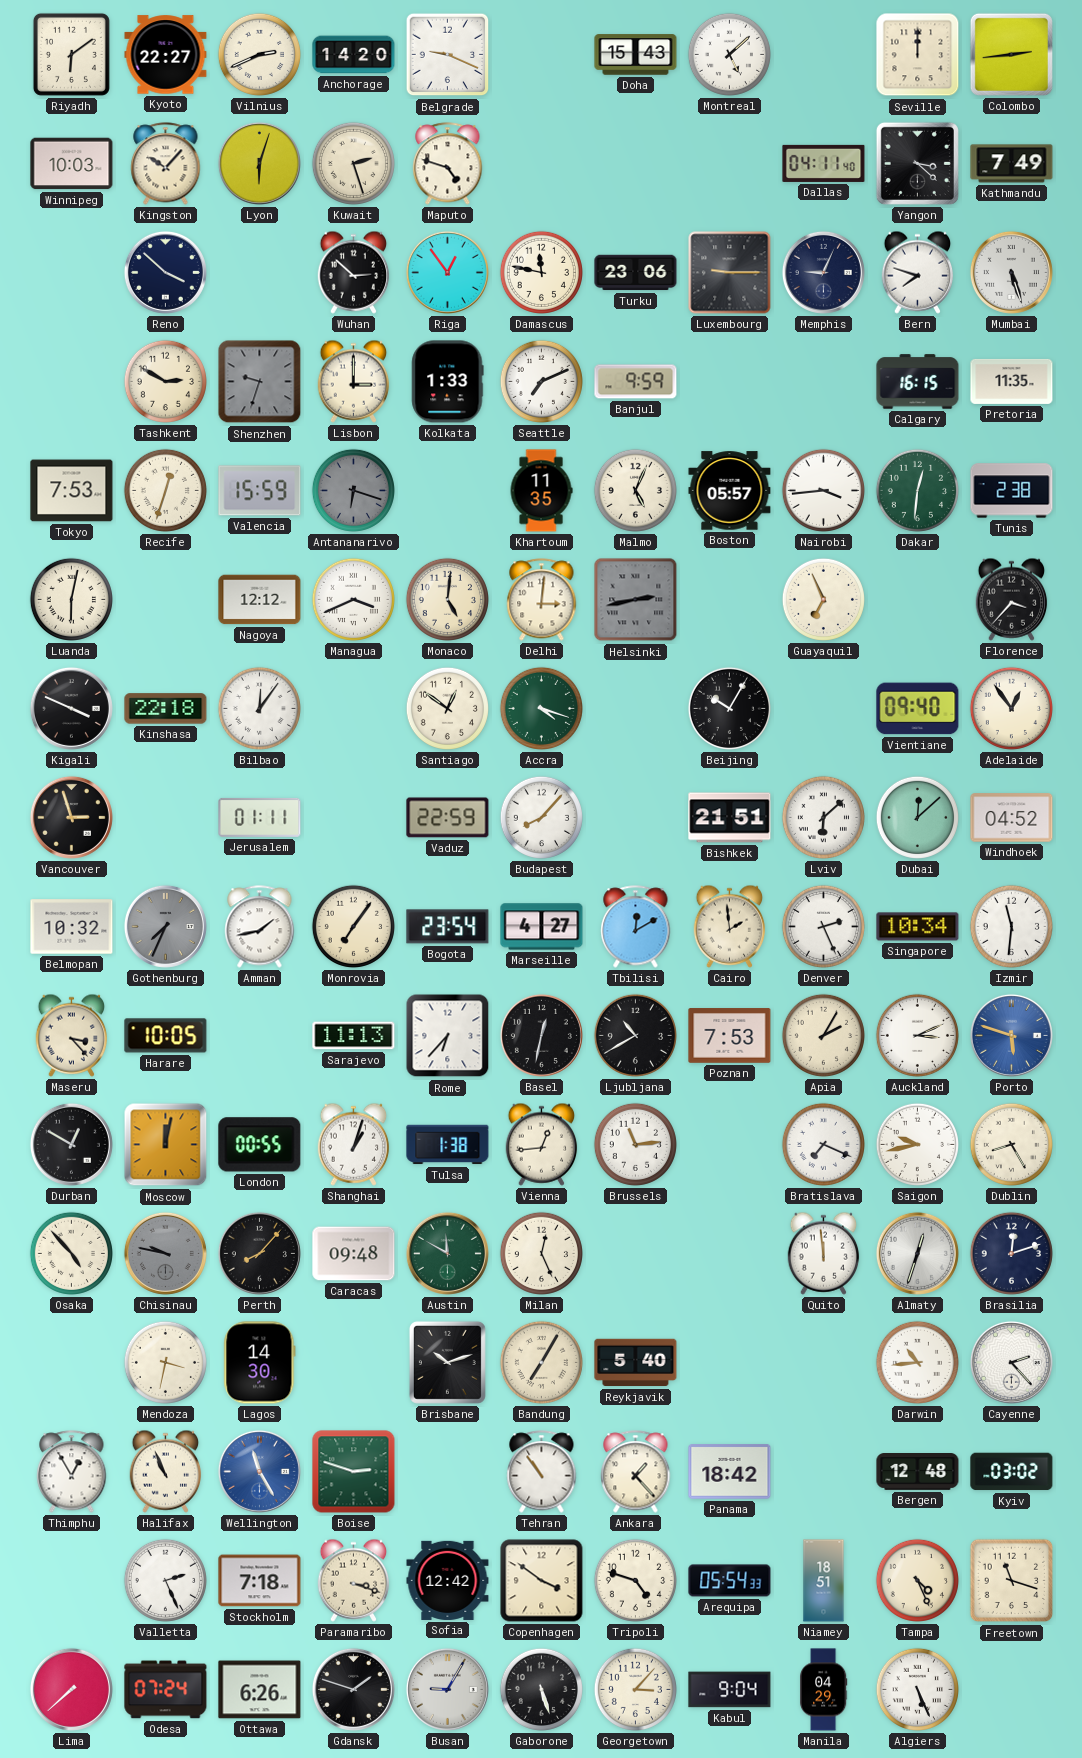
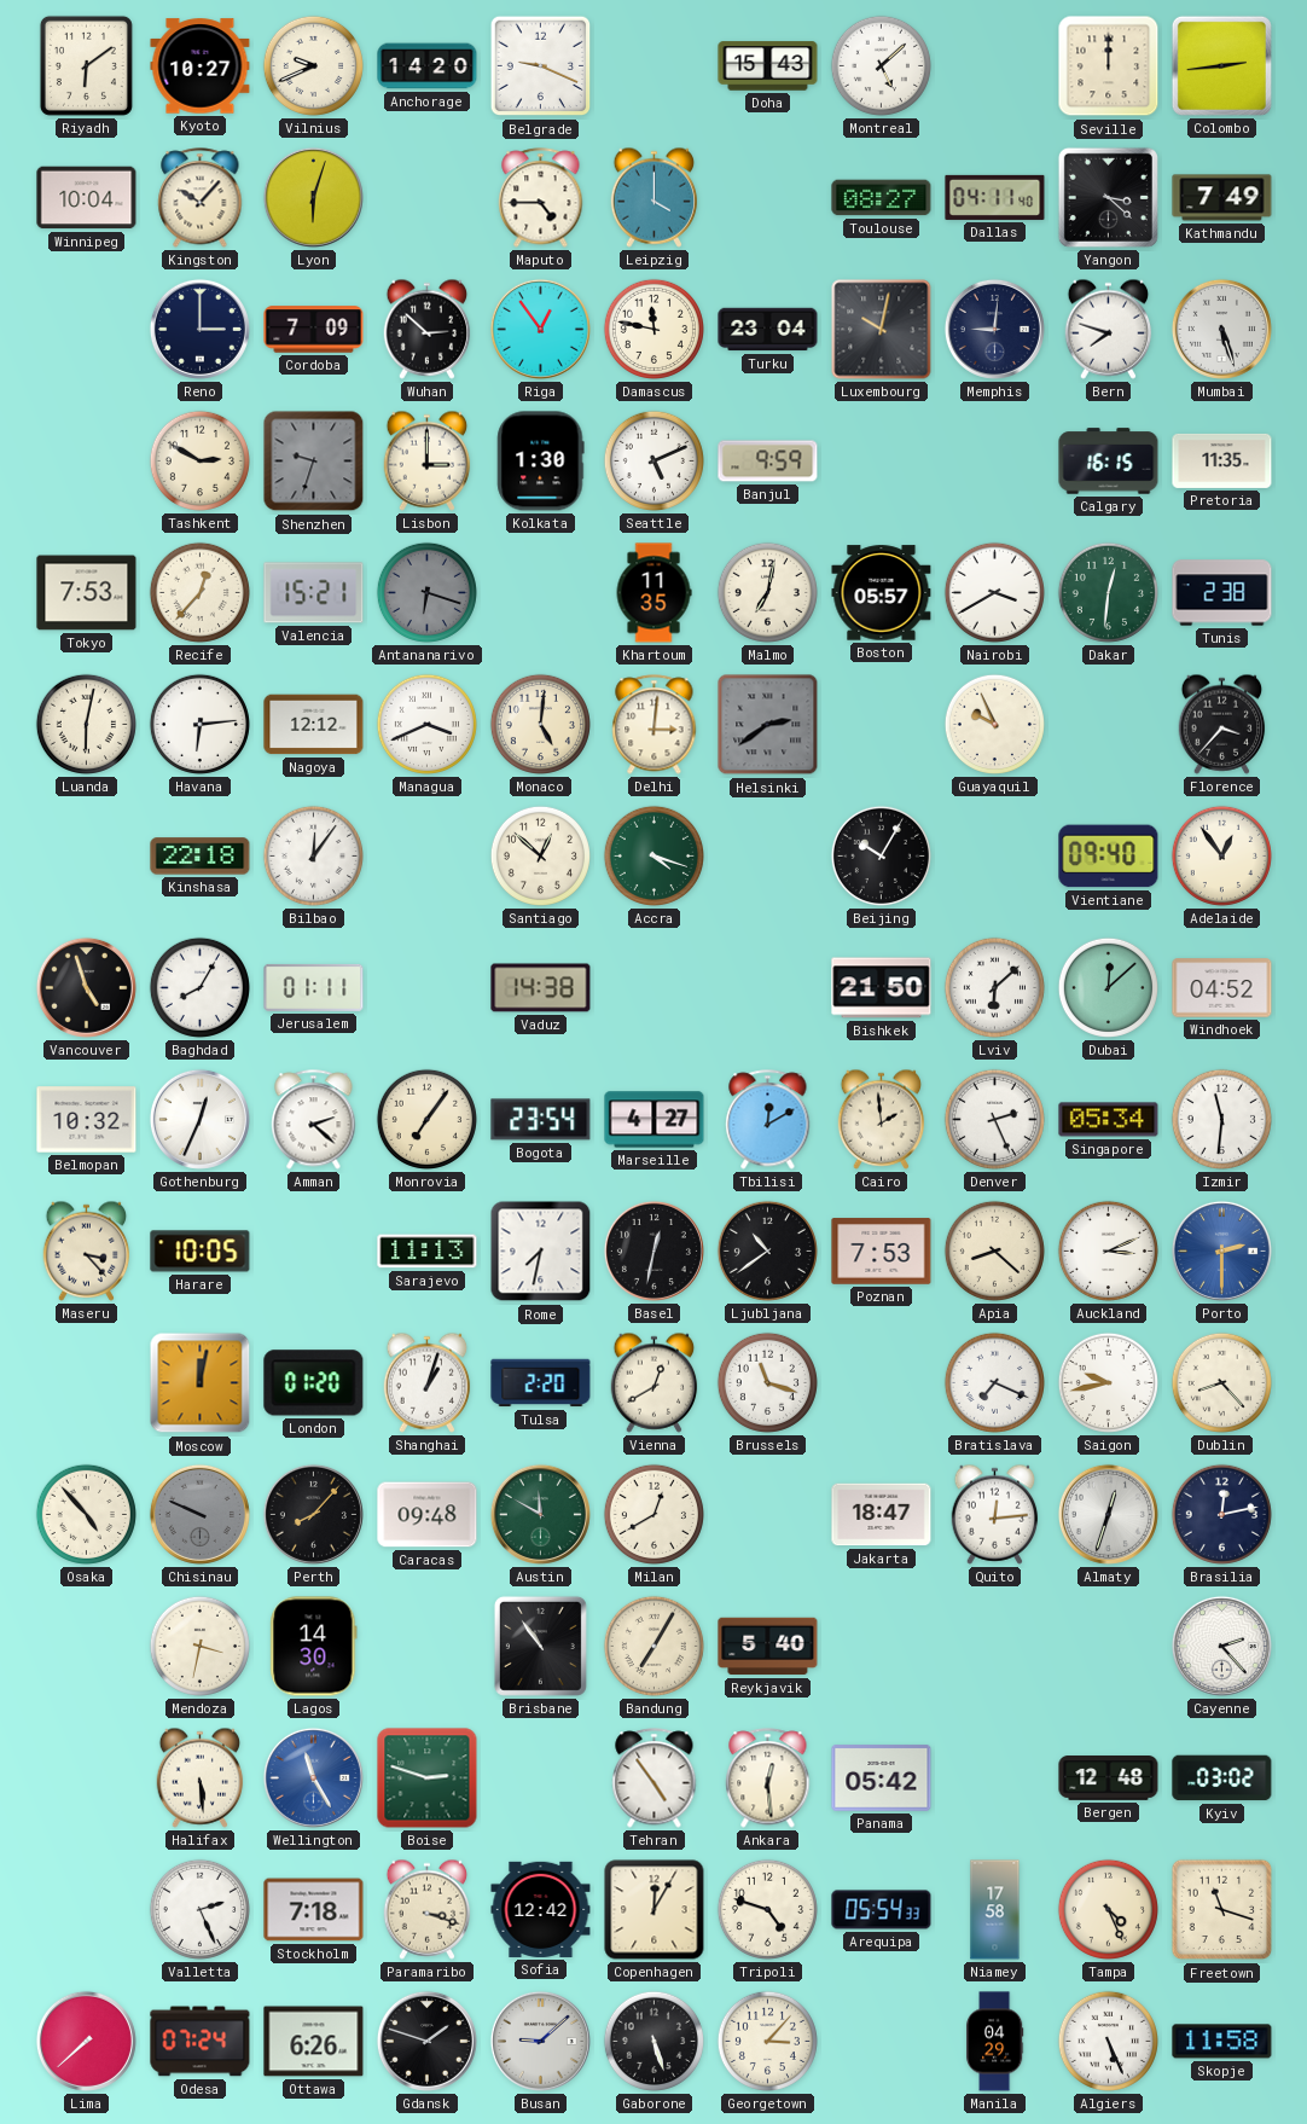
Kyoto: 22:27 -> 10:27 (201, 66)
Vilnius: 2:41 -> 9:41 (313, 65)
Winnipeg: 10:03 -> 10:04 (87, 198)
Kuwait: 2:27 -> none (353, 163)
Maputo: 4:48 -> 4:45 (541, 198)
Leipzig: none -> 4:00 (655, 197)
Toulouse: none -> 08:27 (882, 198)
Reno: 3:52 -> 3:00 (199, 329)
Cordoba: none -> 7:09 (314, 330)
Turku: 23:06 -> 23:04 (768, 330)
Luxembourg: 9:15 -> 10:02 (882, 330)
Memphis: 9:04 -> 9:01 (994, 329)
Kolkata: 1:33 -> 1:30 (541, 462)
Seattle: 7:11 -> 5:11 (653, 460)
Recife: 12:33 -> 12:37 (199, 592)
Valencia: 15:59 -> 15:21 (314, 593)
Malmo: 5:04 -> 7:02 (767, 592)
Nairobi: 3:44 -> 3:40 (994, 592)
Havana: none -> 6:14 (199, 724)
Helsinki: 2:43 -> 2:39 (768, 725)
Guayaquil: 6:56 -> 9:56 (994, 724)
Kigali: 3:49 -> none (71, 708)
Santiago: 12:51 -> 12:52 (540, 855)
Vancouver: 2:57 -> 4:57 (86, 987)
Baghdad: none -> 8:05 (199, 987)
Vaduz: 22:59 -> 14:38 (541, 988)
Budapest: 8:07 -> none (541, 817)
Bishkek: 21:51 -> 21:50 (882, 988)
Gothenburg: 7:34 -> 12:34 (199, 1119)
Gothenburg dial: grey -> white (199, 1119)
Amman: 1:43 -> 2:22 (314, 1120)
Singapore: 10:34 -> 05:34 (1109, 1120)
Rome: 6:37 -> 7:32 (541, 1252)
Ljubljana: 10:40 -> 10:39 (767, 1250)
Apia: 2:05 -> 8:22 (994, 1250)
Porto: 5:48 -> 2:30 (1221, 1250)
Durban: 12:50 -> none (71, 1144)
London: 00:55 -> 01:20 (314, 1383)
Tulsa: 1:38 -> 2:20 (541, 1383)
Vienna: 12:44 -> 12:40 (655, 1382)
Brussels: 11:14 -> 11:18 (767, 1382)
Dublin: 8:25 -> 8:23 (1221, 1382)
Chisinau: 9:47 -> 9:49 (199, 1514)
Milan: 12:26 -> 12:40 (653, 1514)
Jakarta: none -> 18:47 (882, 1515)
Quito: 11:59 -> 12:14 (995, 1514)
Brasilia: 12:12 -> 12:13 (1221, 1514)
Brisbane: 10:12 -> 10:54 (540, 1646)
Darwin: 10:44 -> none (917, 1362)
Thimphu: 12:55 -> none (72, 1472)
Halifax: 10:56 -> 5:29 (201, 1777)
Tehran: 10:54 -> 4:54 (655, 1778)
Ankara: 1:23 -> 12:29 (768, 1778)
Panama: 18:42 -> 05:42 (882, 1778)
Copenhagen: 3:51 -> 12:05 (655, 1910)
Niamey: 18:51 -> 17:58 (995, 1910)
Busan: 9:05 -> 9:08 (540, 2041)
Kabul: 9:04 -> none (730, 1690)
Skopje: none -> 11:58 (1222, 2042)
